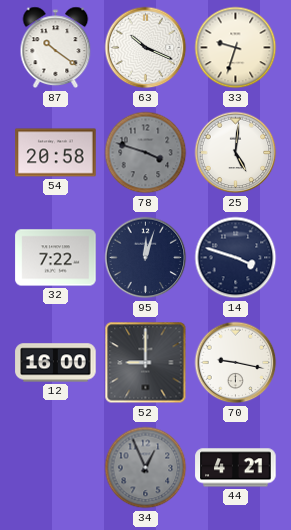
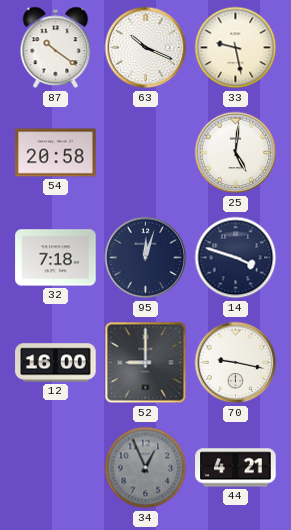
33: 9:33 -> 9:28 (236, 48)
78: 3:48 -> none (146, 153)
32: 7:22 -> 7:18 (56, 258)
